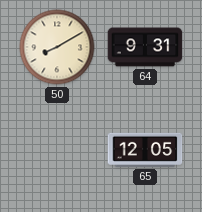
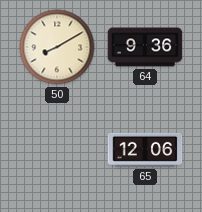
64: 9:31 -> 9:36 (145, 47)
65: 12:05 -> 12:06 (145, 150)
